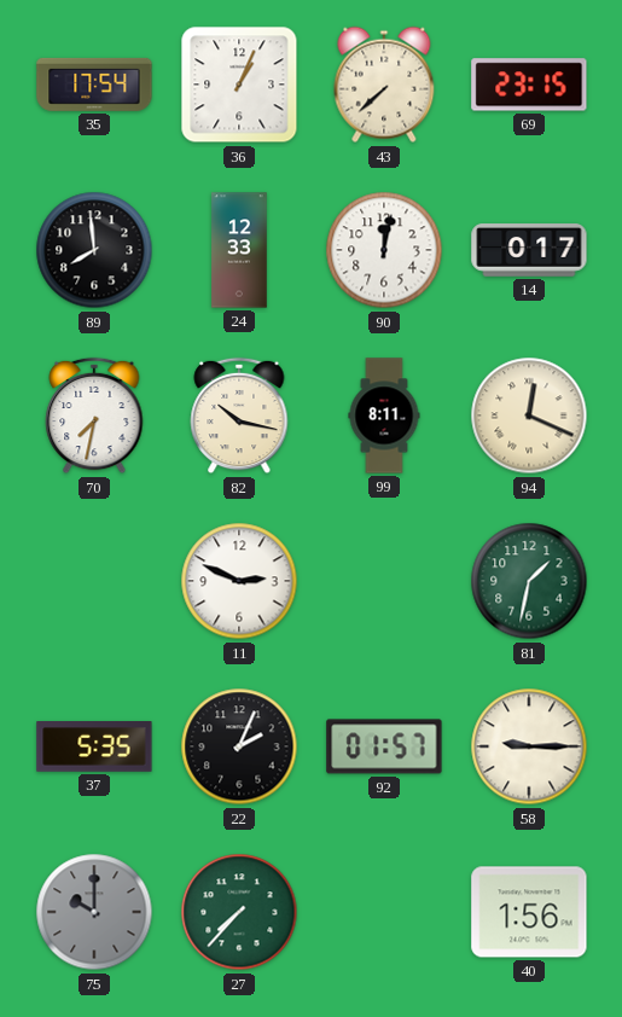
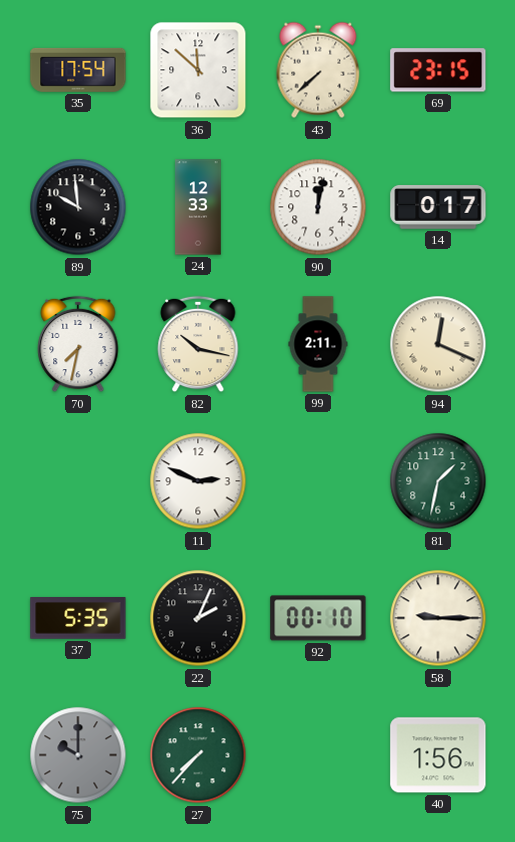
36: 1:04 -> 11:52 (198, 70)
89: 7:59 -> 9:59 (78, 207)
99: 8:11 -> 2:11 (318, 344)
92: 01:57 -> 00:10 (318, 618)
